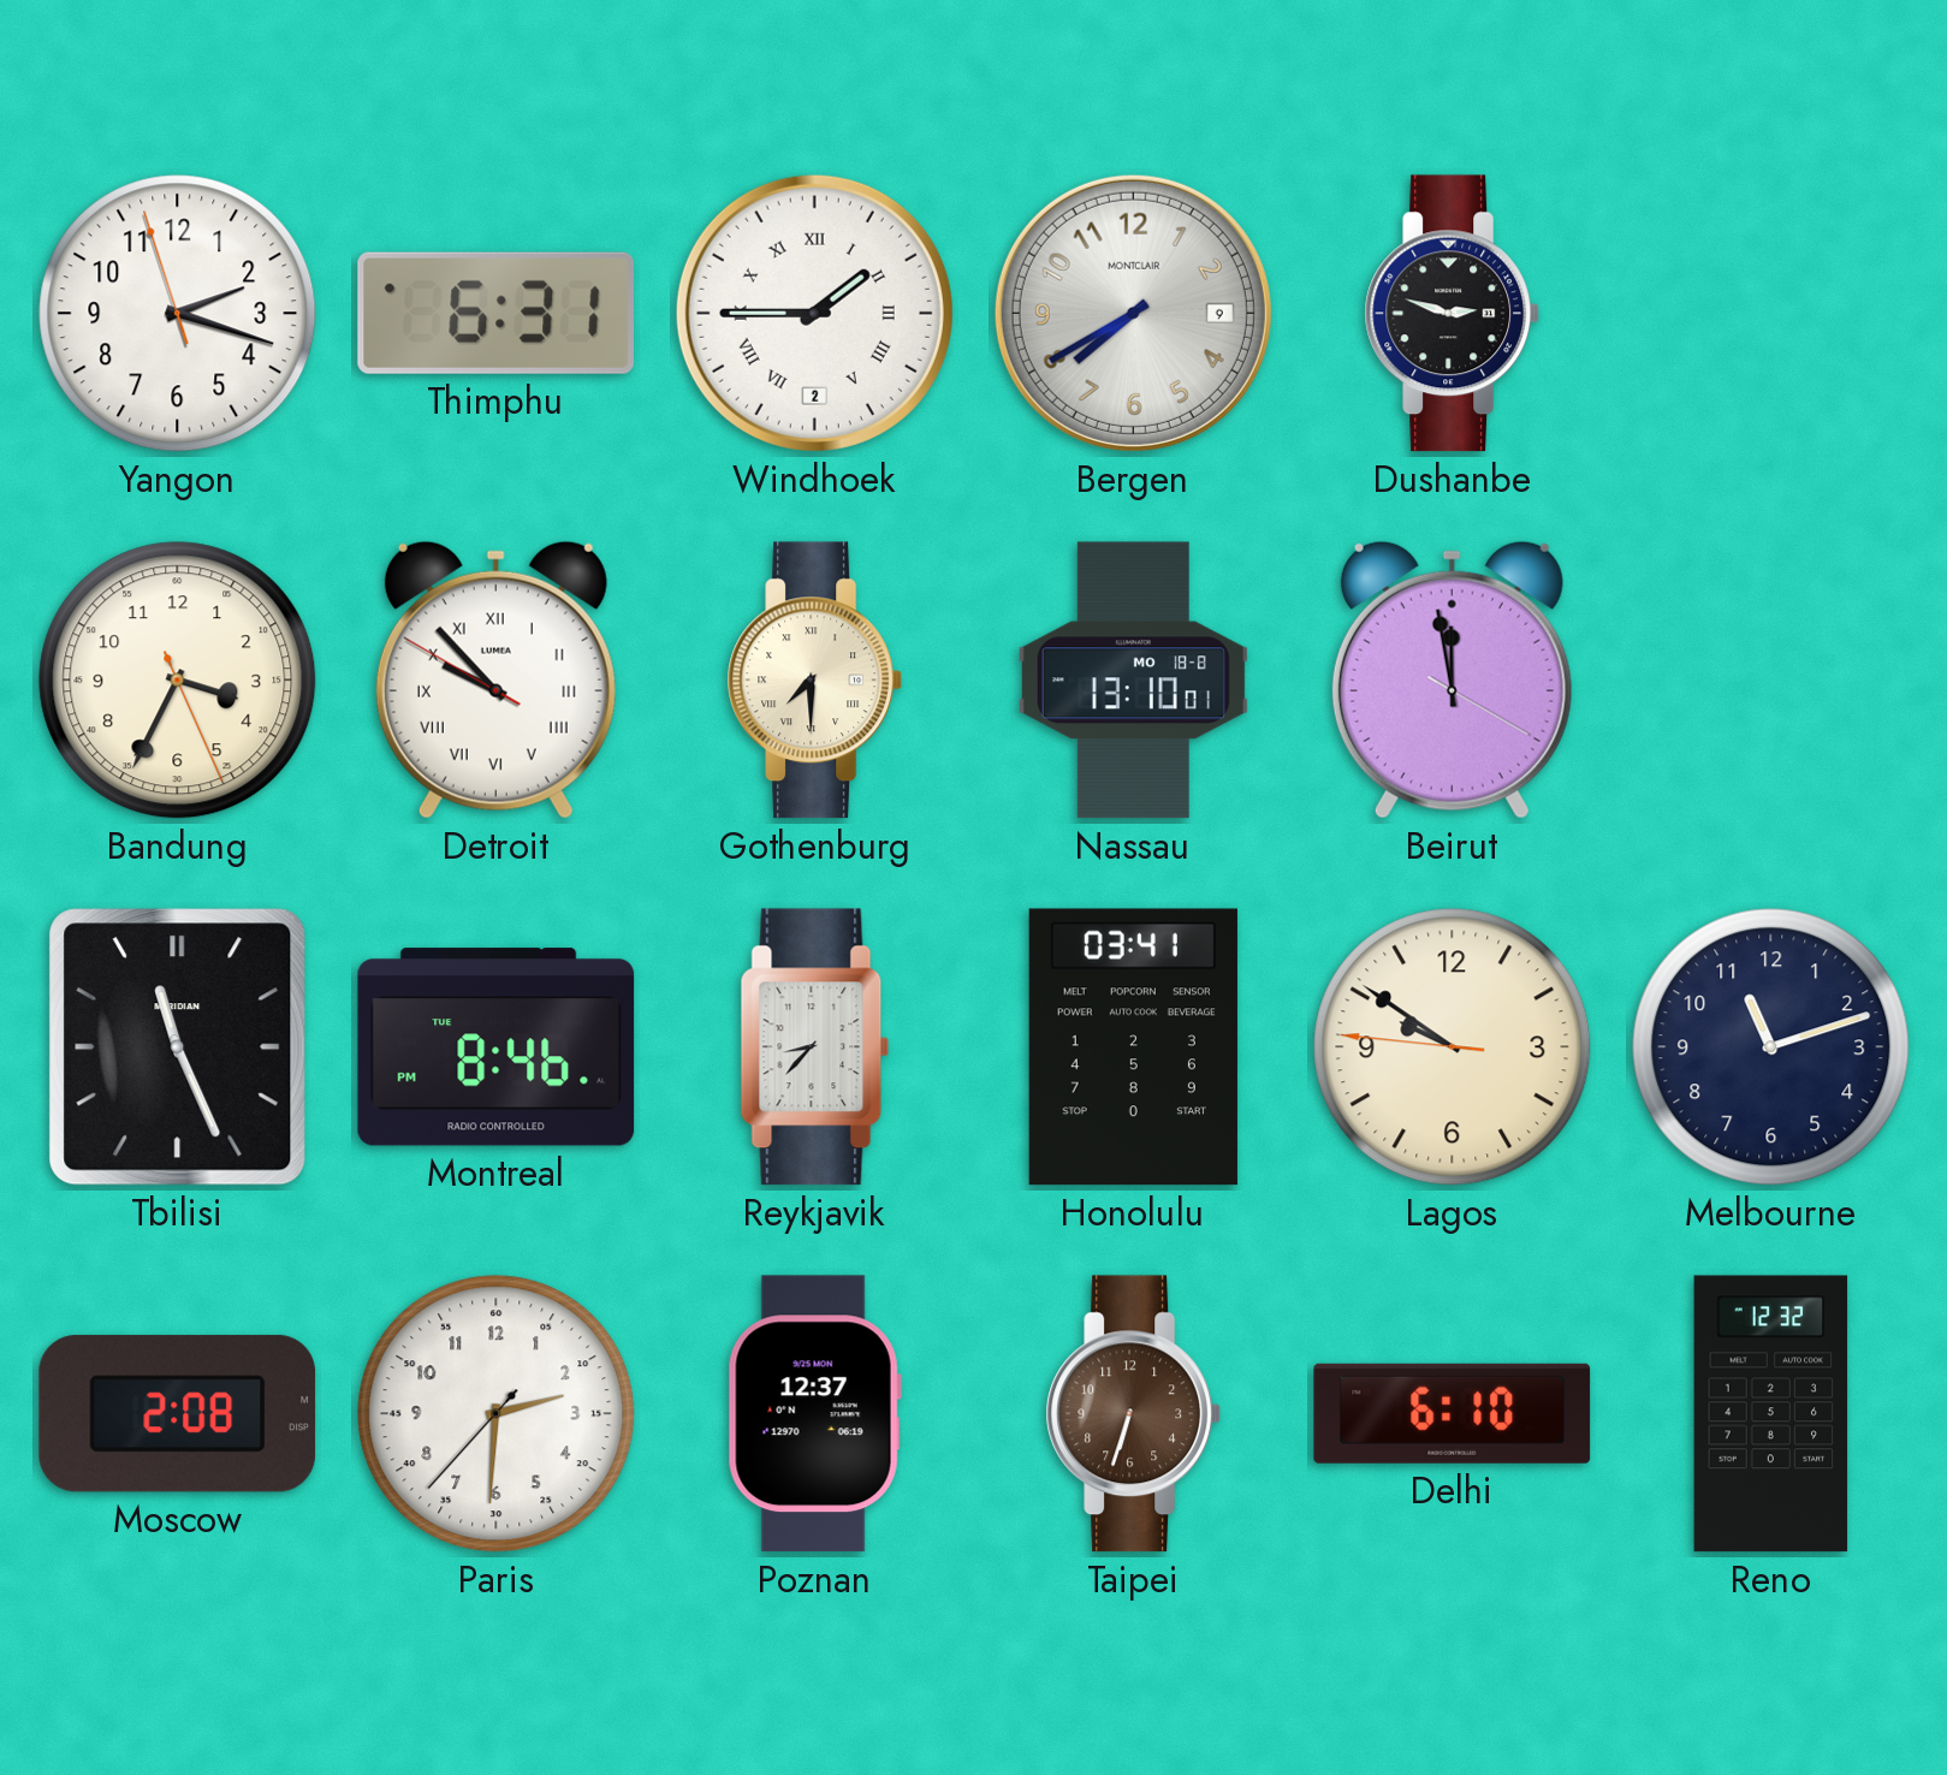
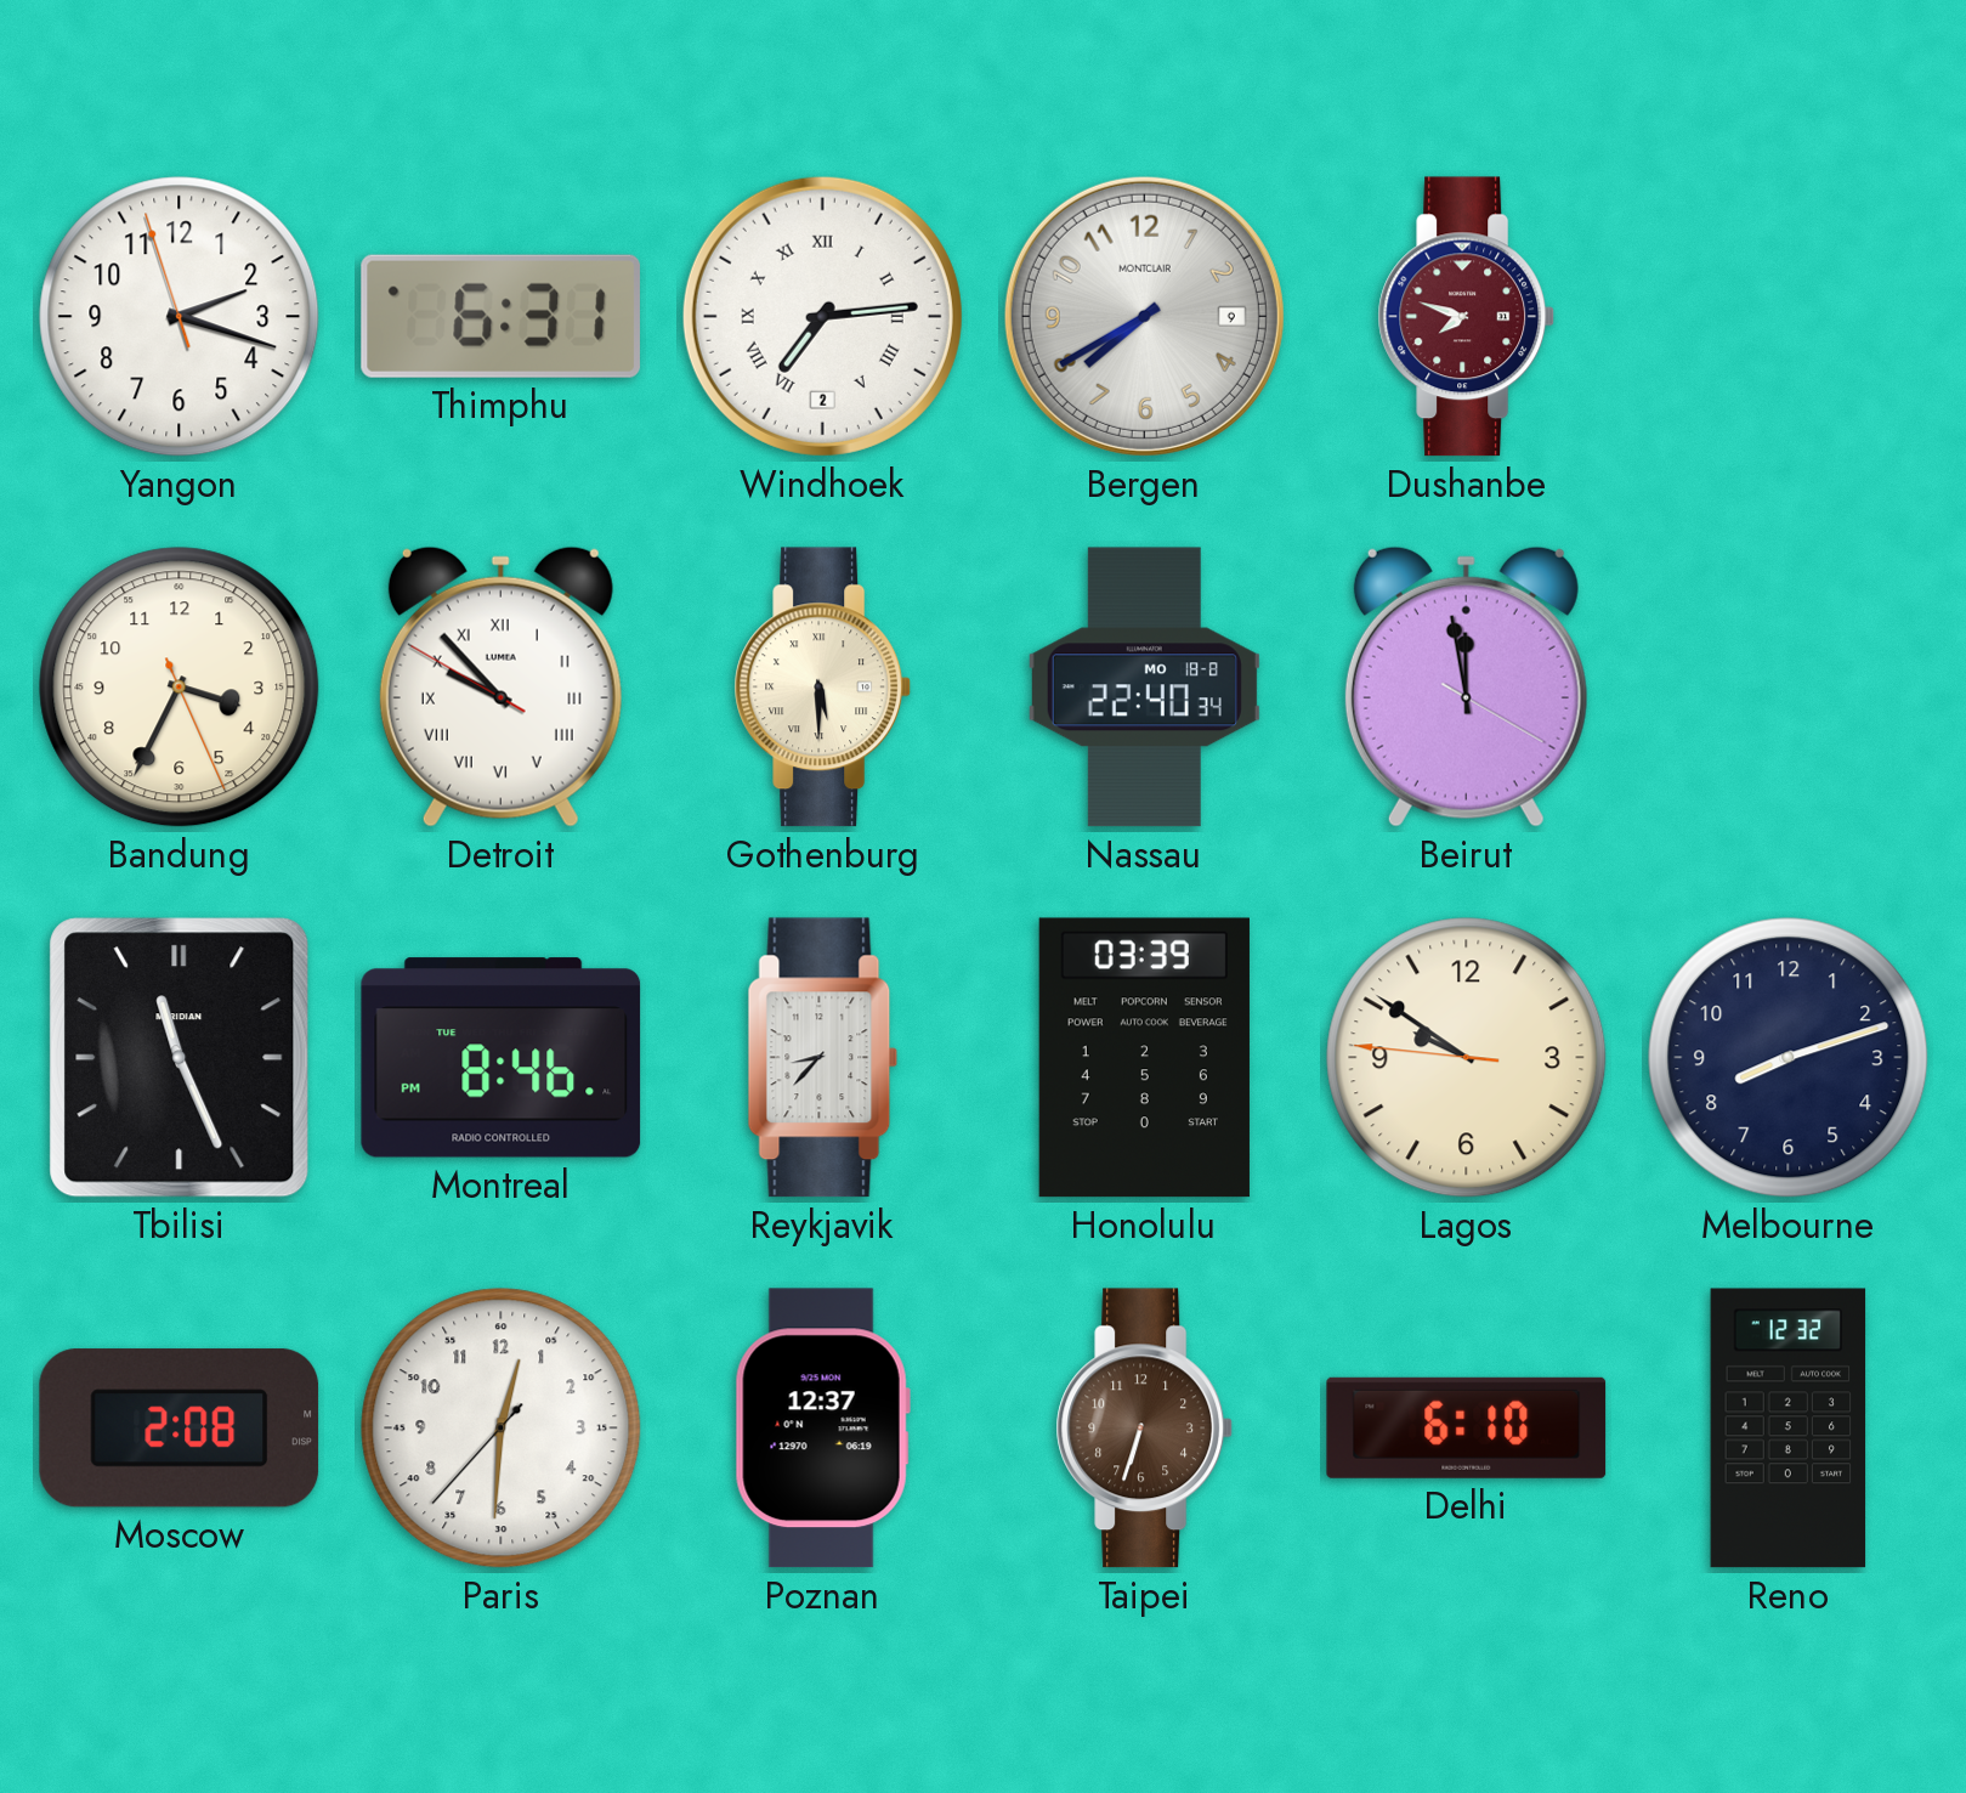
Windhoek: 1:45 -> 7:14 (822, 316)
Dushanbe: 2:48 -> 7:48 (1467, 317)
Dushanbe dial: black -> burgundy (1467, 317)
Gothenburg: 7:30 -> 5:30 (823, 688)
Nassau: 13:10 -> 22:40 (1144, 688)
Honolulu: 03:41 -> 03:39 (1144, 1058)
Melbourne: 11:12 -> 8:12 (1789, 1058)
Paris: 2:30 -> 12:30 (502, 1429)
